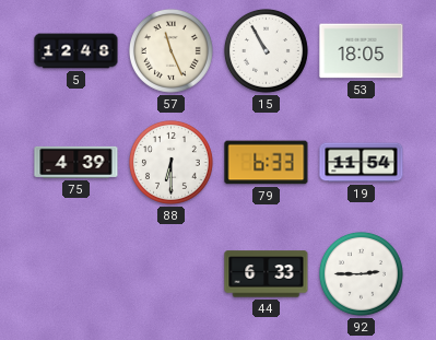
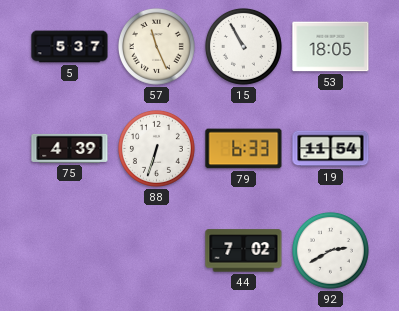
5: 12:48 -> 5:37 (70, 47)
88: 6:30 -> 6:33 (156, 148)
44: 6:33 -> 7:02 (244, 251)
92: 2:45 -> 2:40 (330, 250)
